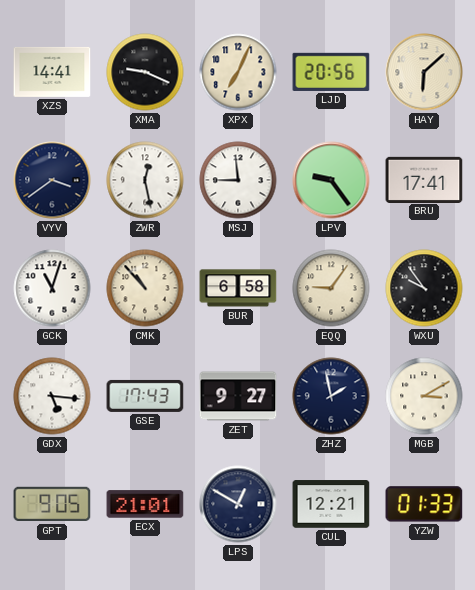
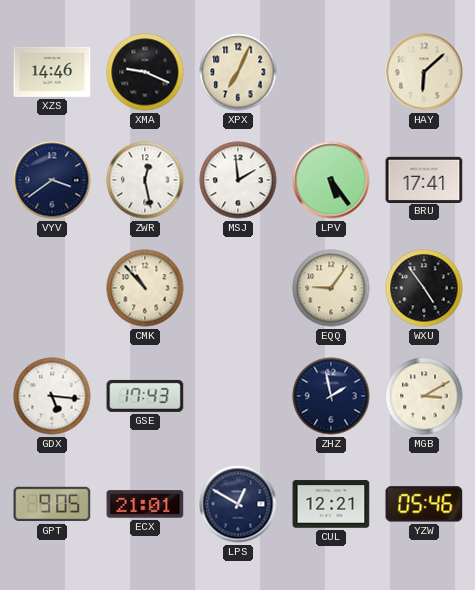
XZS: 14:41 -> 14:46 (52, 72)
LJD: 20:56 -> none (331, 72)
MSJ: 8:59 -> 1:59 (238, 180)
LPV: 9:24 -> 5:24 (331, 180)
GCK: 11:03 -> none (52, 288)
BUR: 6:58 -> none (238, 288)
WXU: 9:54 -> 4:54 (424, 288)
ZET: 9:27 -> none (238, 396)
YZW: 01:33 -> 05:46 (424, 504)
